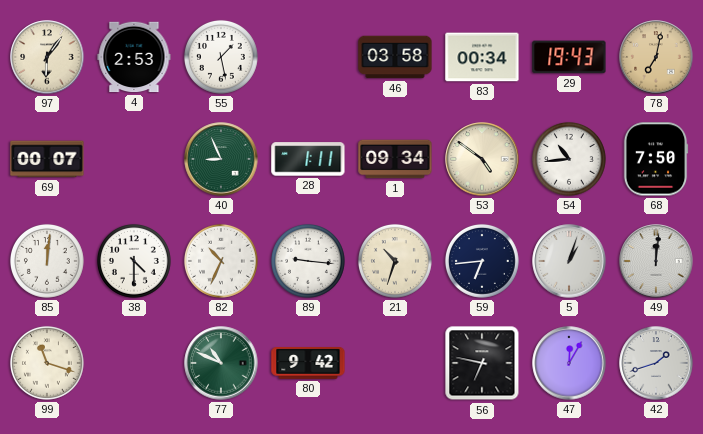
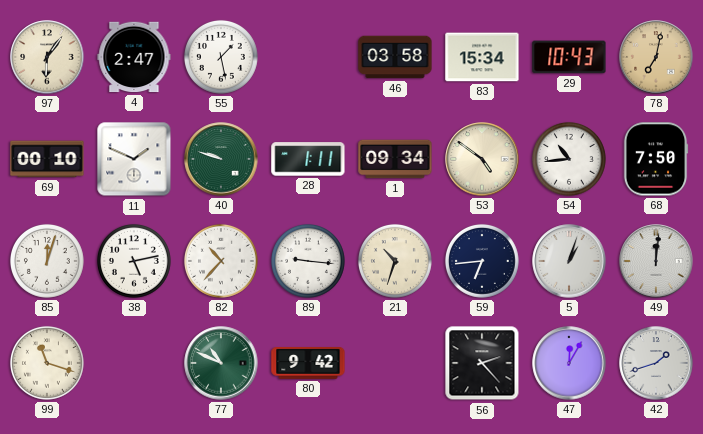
4: 2:53 -> 2:47 (134, 57)
83: 00:34 -> 15:34 (482, 57)
29: 19:43 -> 10:43 (569, 57)
69: 00:07 -> 00:10 (47, 159)
11: none -> 1:49 (134, 159)
40: 8:56 -> 9:48 (221, 159)
85: 12:01 -> 12:03 (47, 261)
38: 4:30 -> 5:13 (134, 261)
82: 10:34 -> 10:37 (221, 261)
56: 6:47 -> 2:23 (482, 363)
